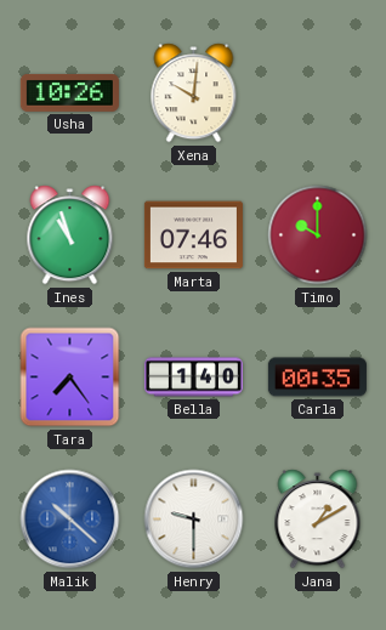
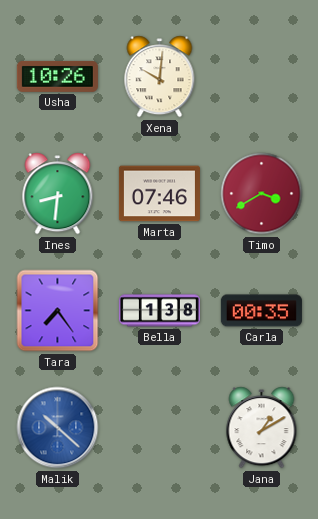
Ines: 10:57 -> 8:31 (58, 194)
Timo: 10:00 -> 3:40 (262, 194)
Bella: 1:40 -> 1:38 (159, 311)
Henry: 9:30 -> none (194, 520)
